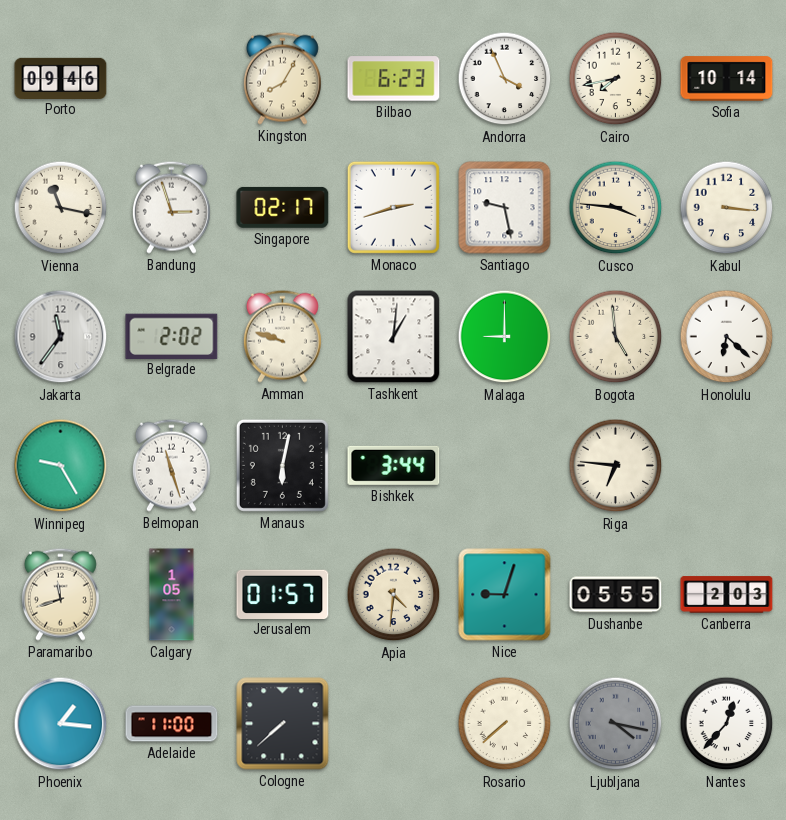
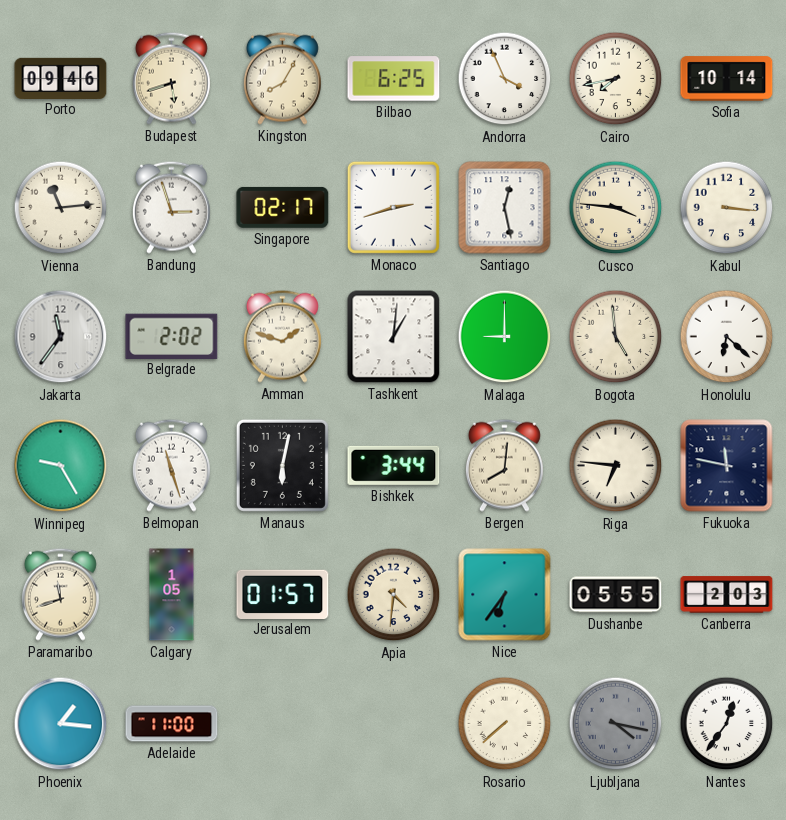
Budapest: none -> 5:42 (171, 78)
Bilbao: 6:23 -> 6:25 (394, 79)
Vienna: 11:17 -> 11:14 (61, 208)
Santiago: 9:28 -> 12:28 (505, 208)
Amman: 9:48 -> 1:48 (282, 336)
Bergen: none -> 8:01 (504, 465)
Fukuoka: none -> 11:47 (727, 466)
Nice: 9:03 -> 6:36 (505, 595)
Cologne: 7:38 -> none (283, 724)
Nantes: 12:37 -> 12:36 (727, 724)
